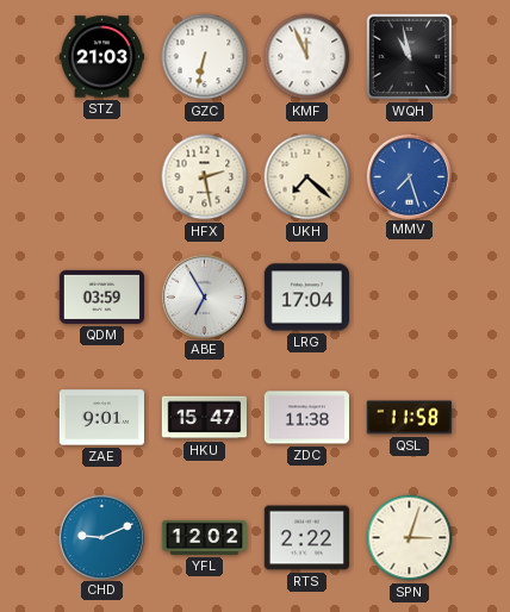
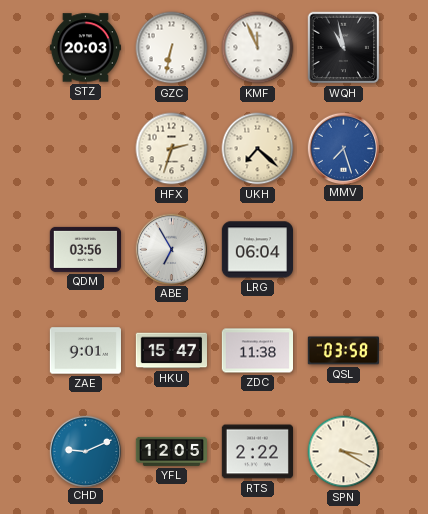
STZ: 21:03 -> 20:03 (85, 48)
HFX: 2:28 -> 2:33 (172, 149)
QDM: 03:59 -> 03:56 (85, 249)
LRG: 17:04 -> 06:04 (257, 250)
QSL: 11:58 -> 03:58 (343, 351)
YFL: 12:02 -> 12:05 (171, 451)
SPN: 3:03 -> 3:20 (344, 452)
